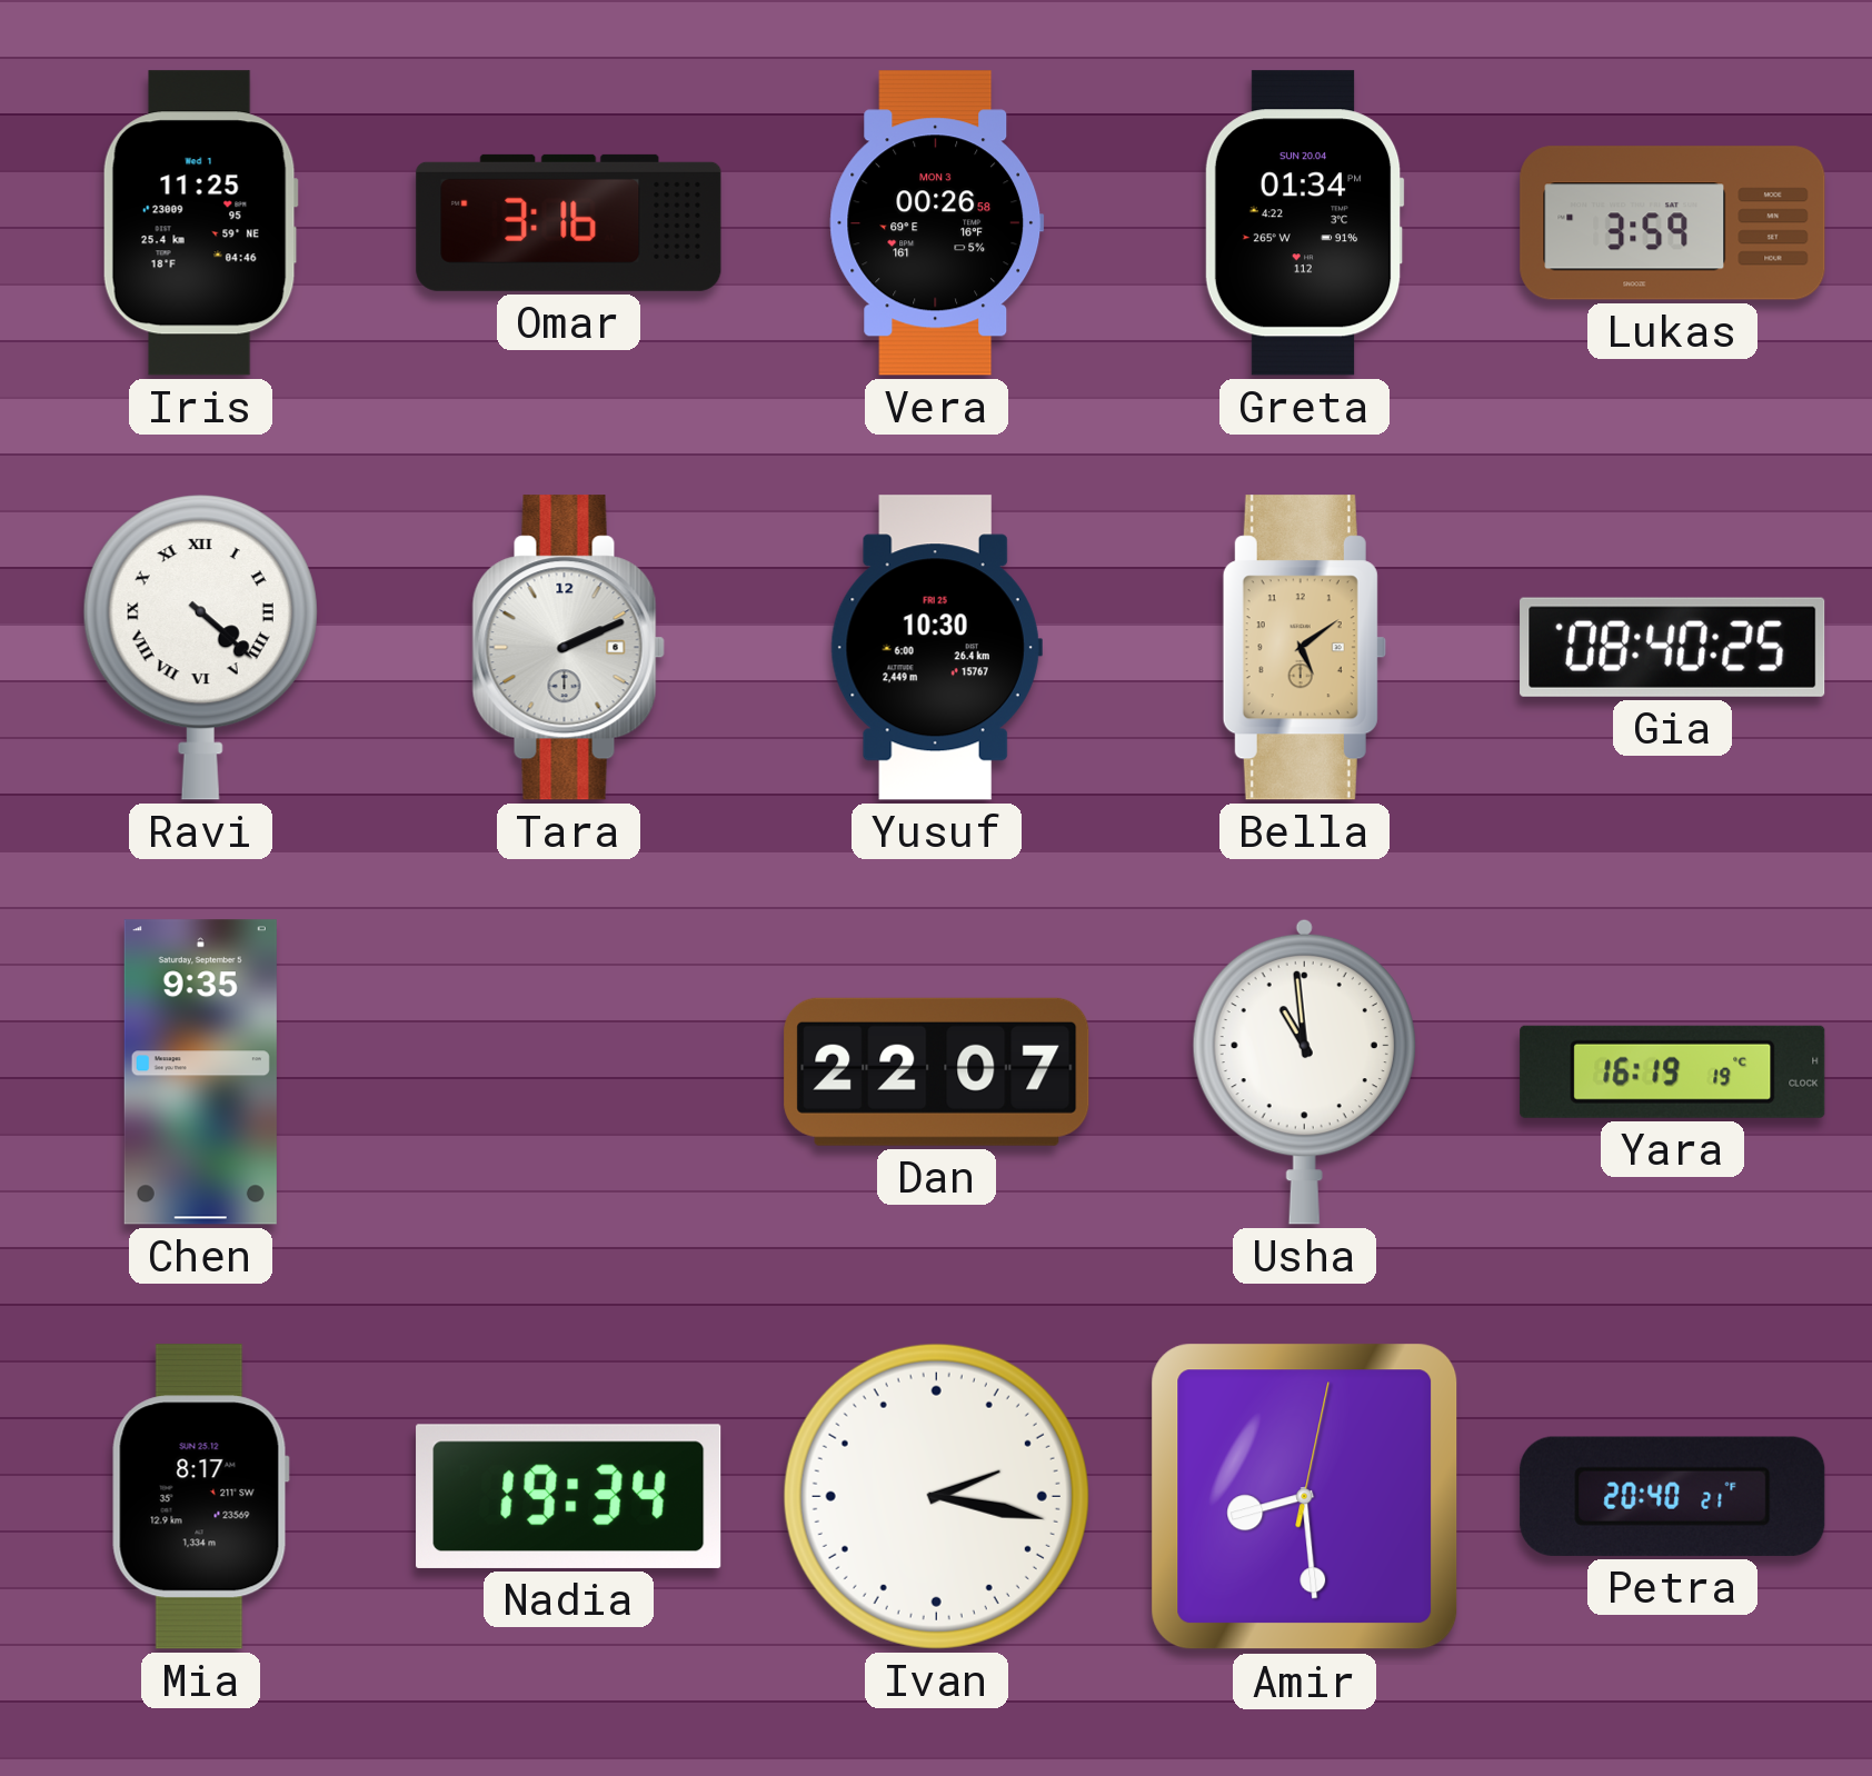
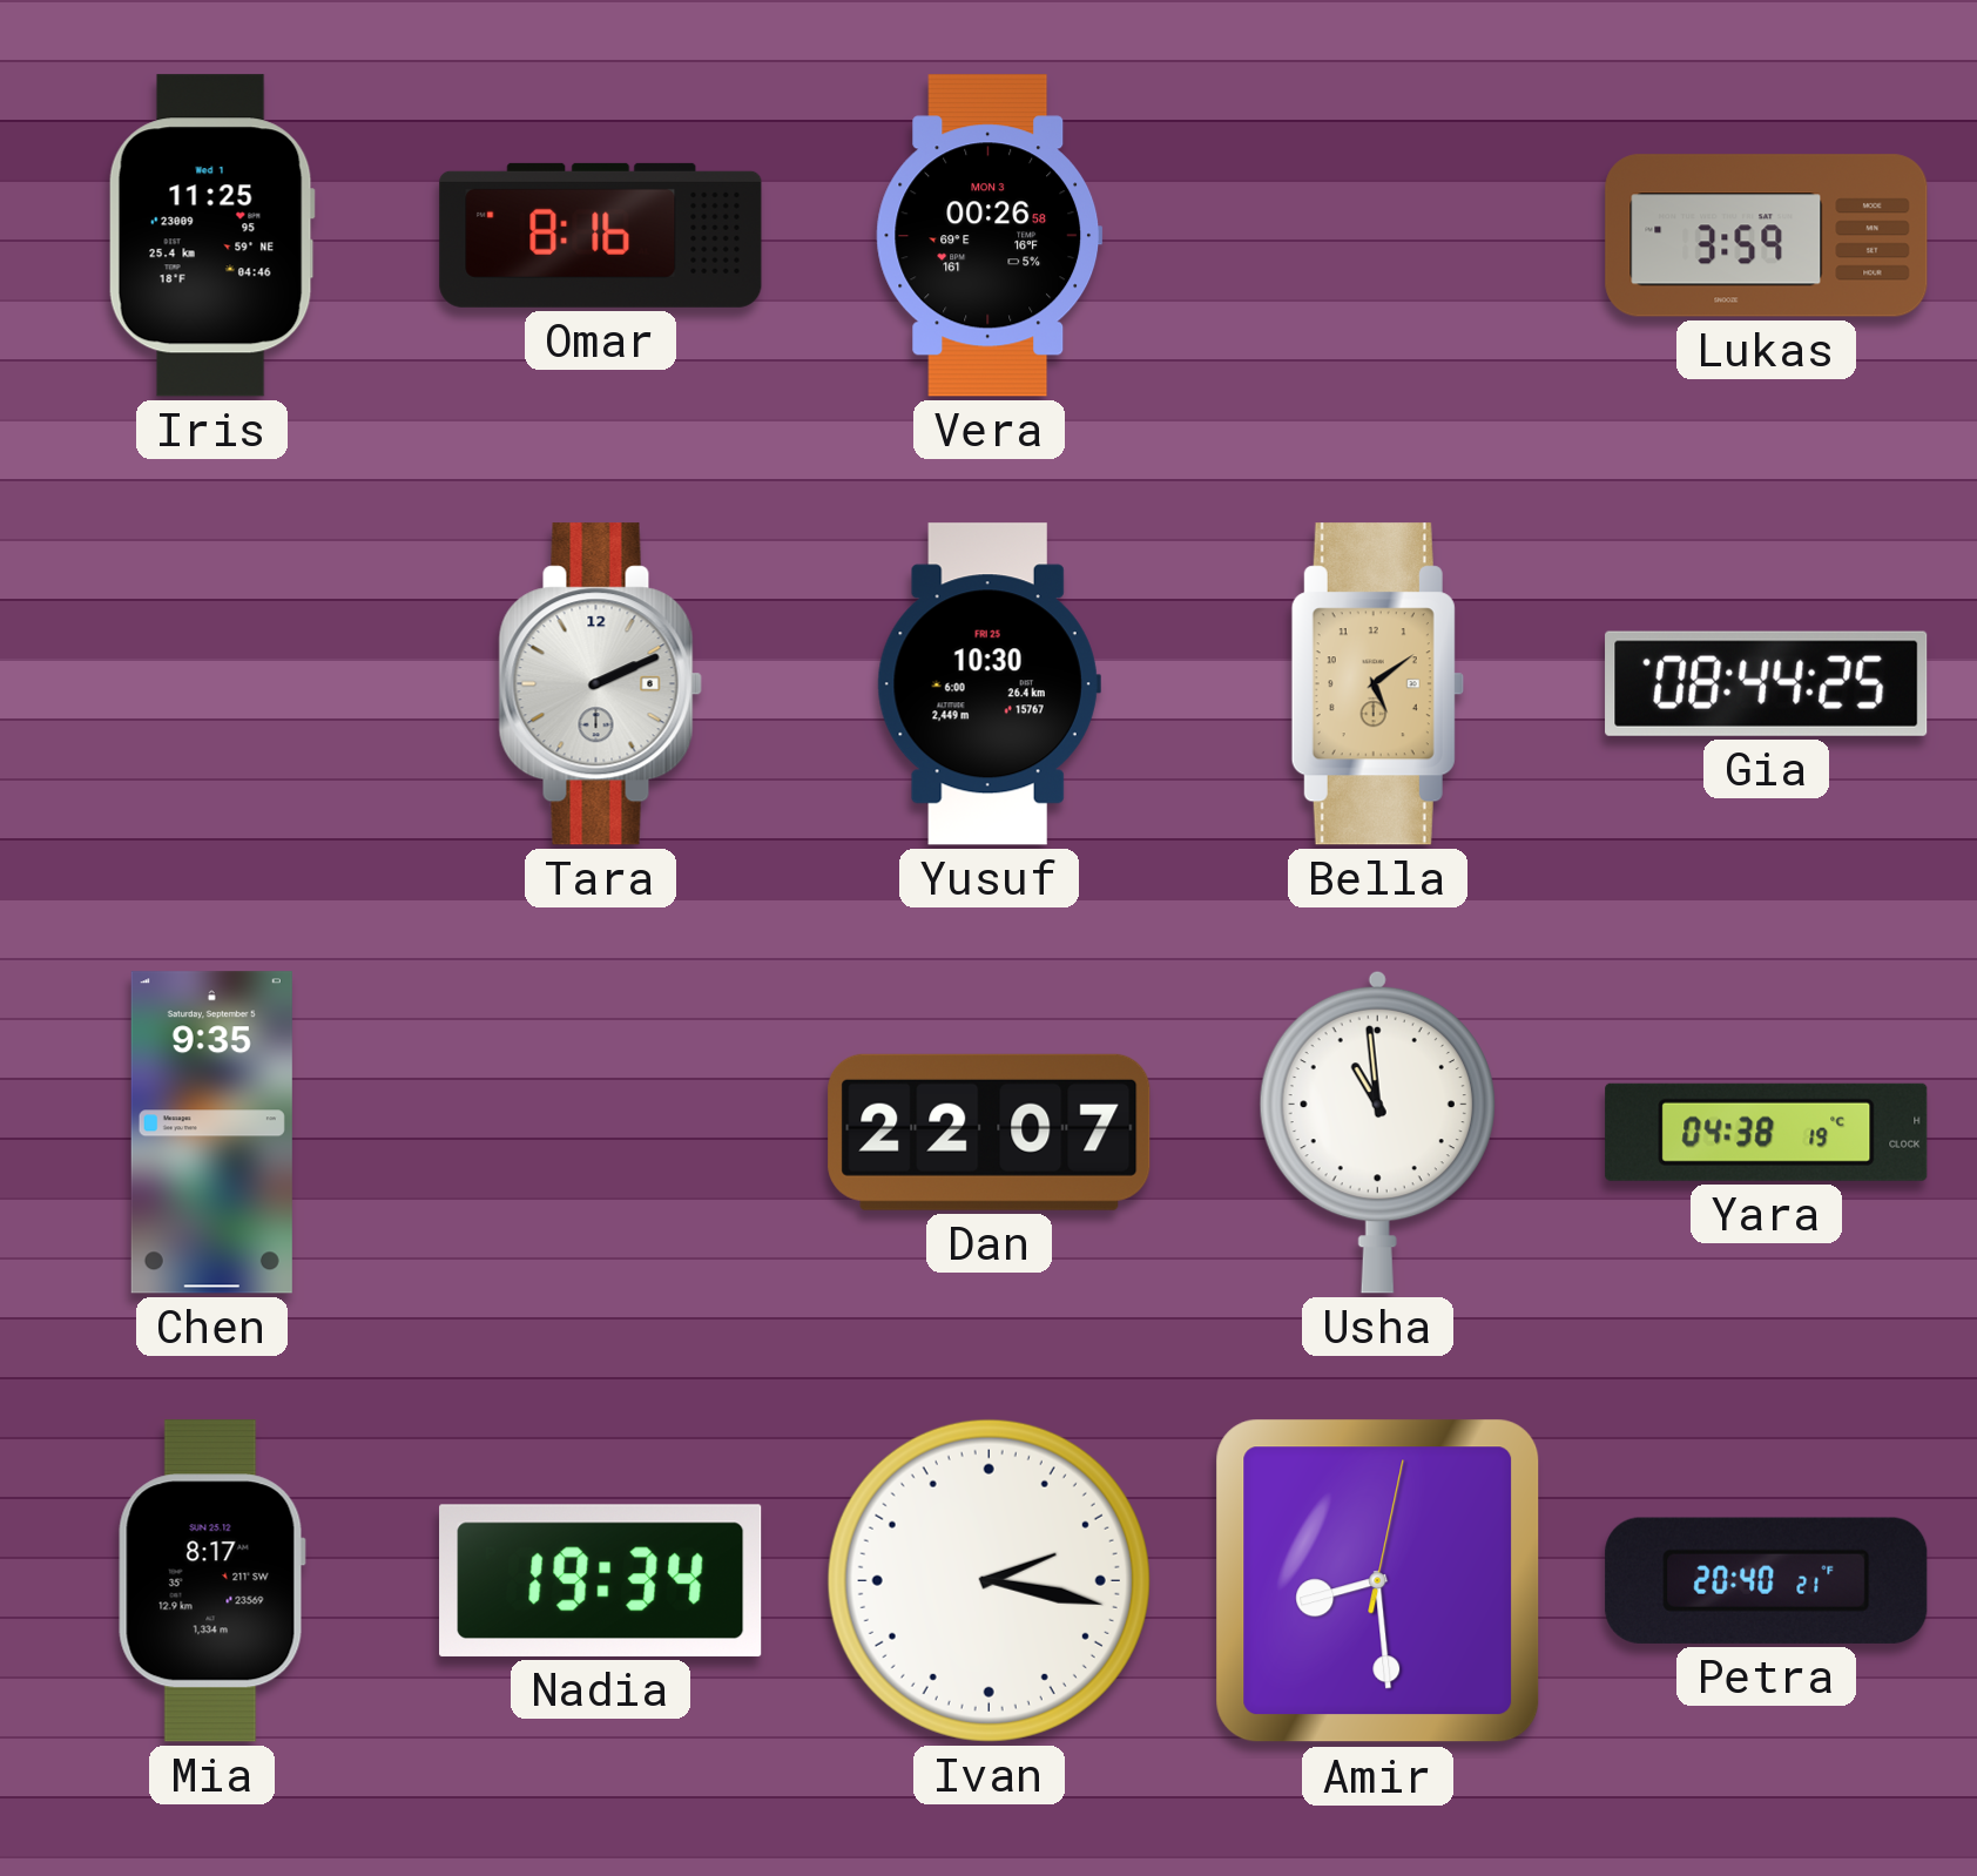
Omar: 3:16 -> 8:16 (601, 235)
Greta: 01:34 -> none (1304, 223)
Ravi: 4:22 -> none (200, 648)
Gia: 08:40 -> 08:44 (1767, 683)
Yara: 16:19 -> 04:38 (1767, 1132)
